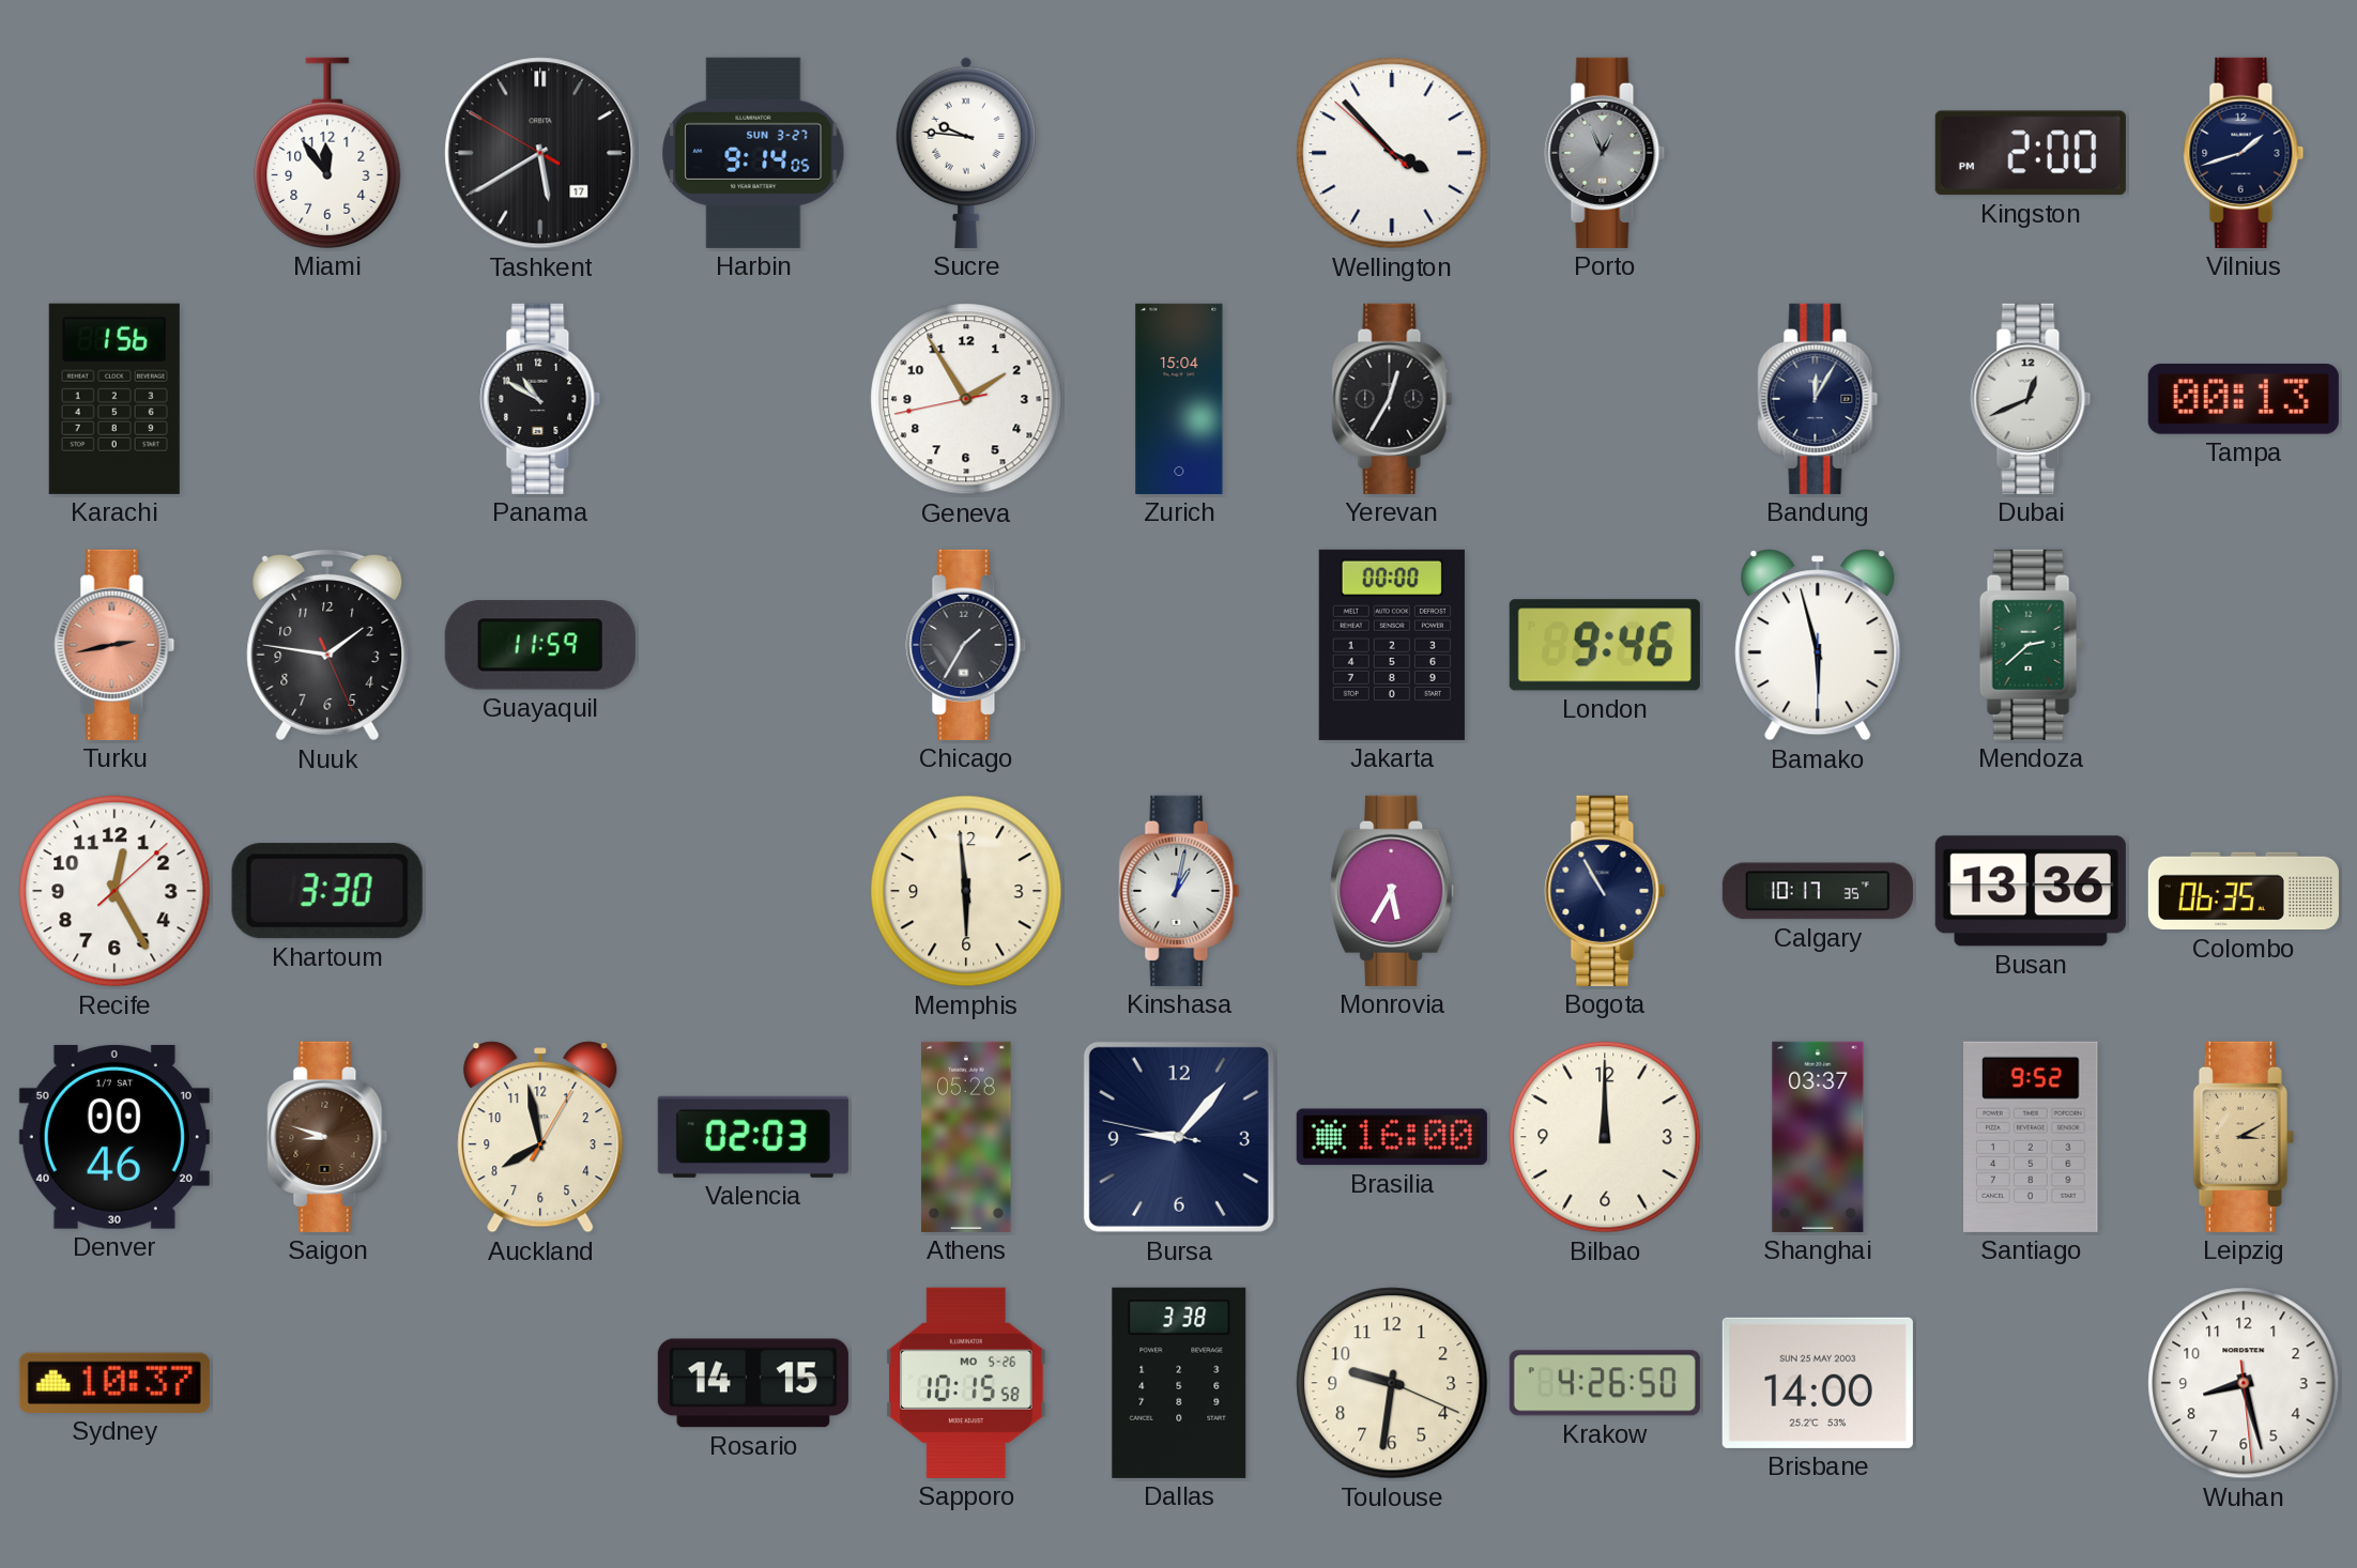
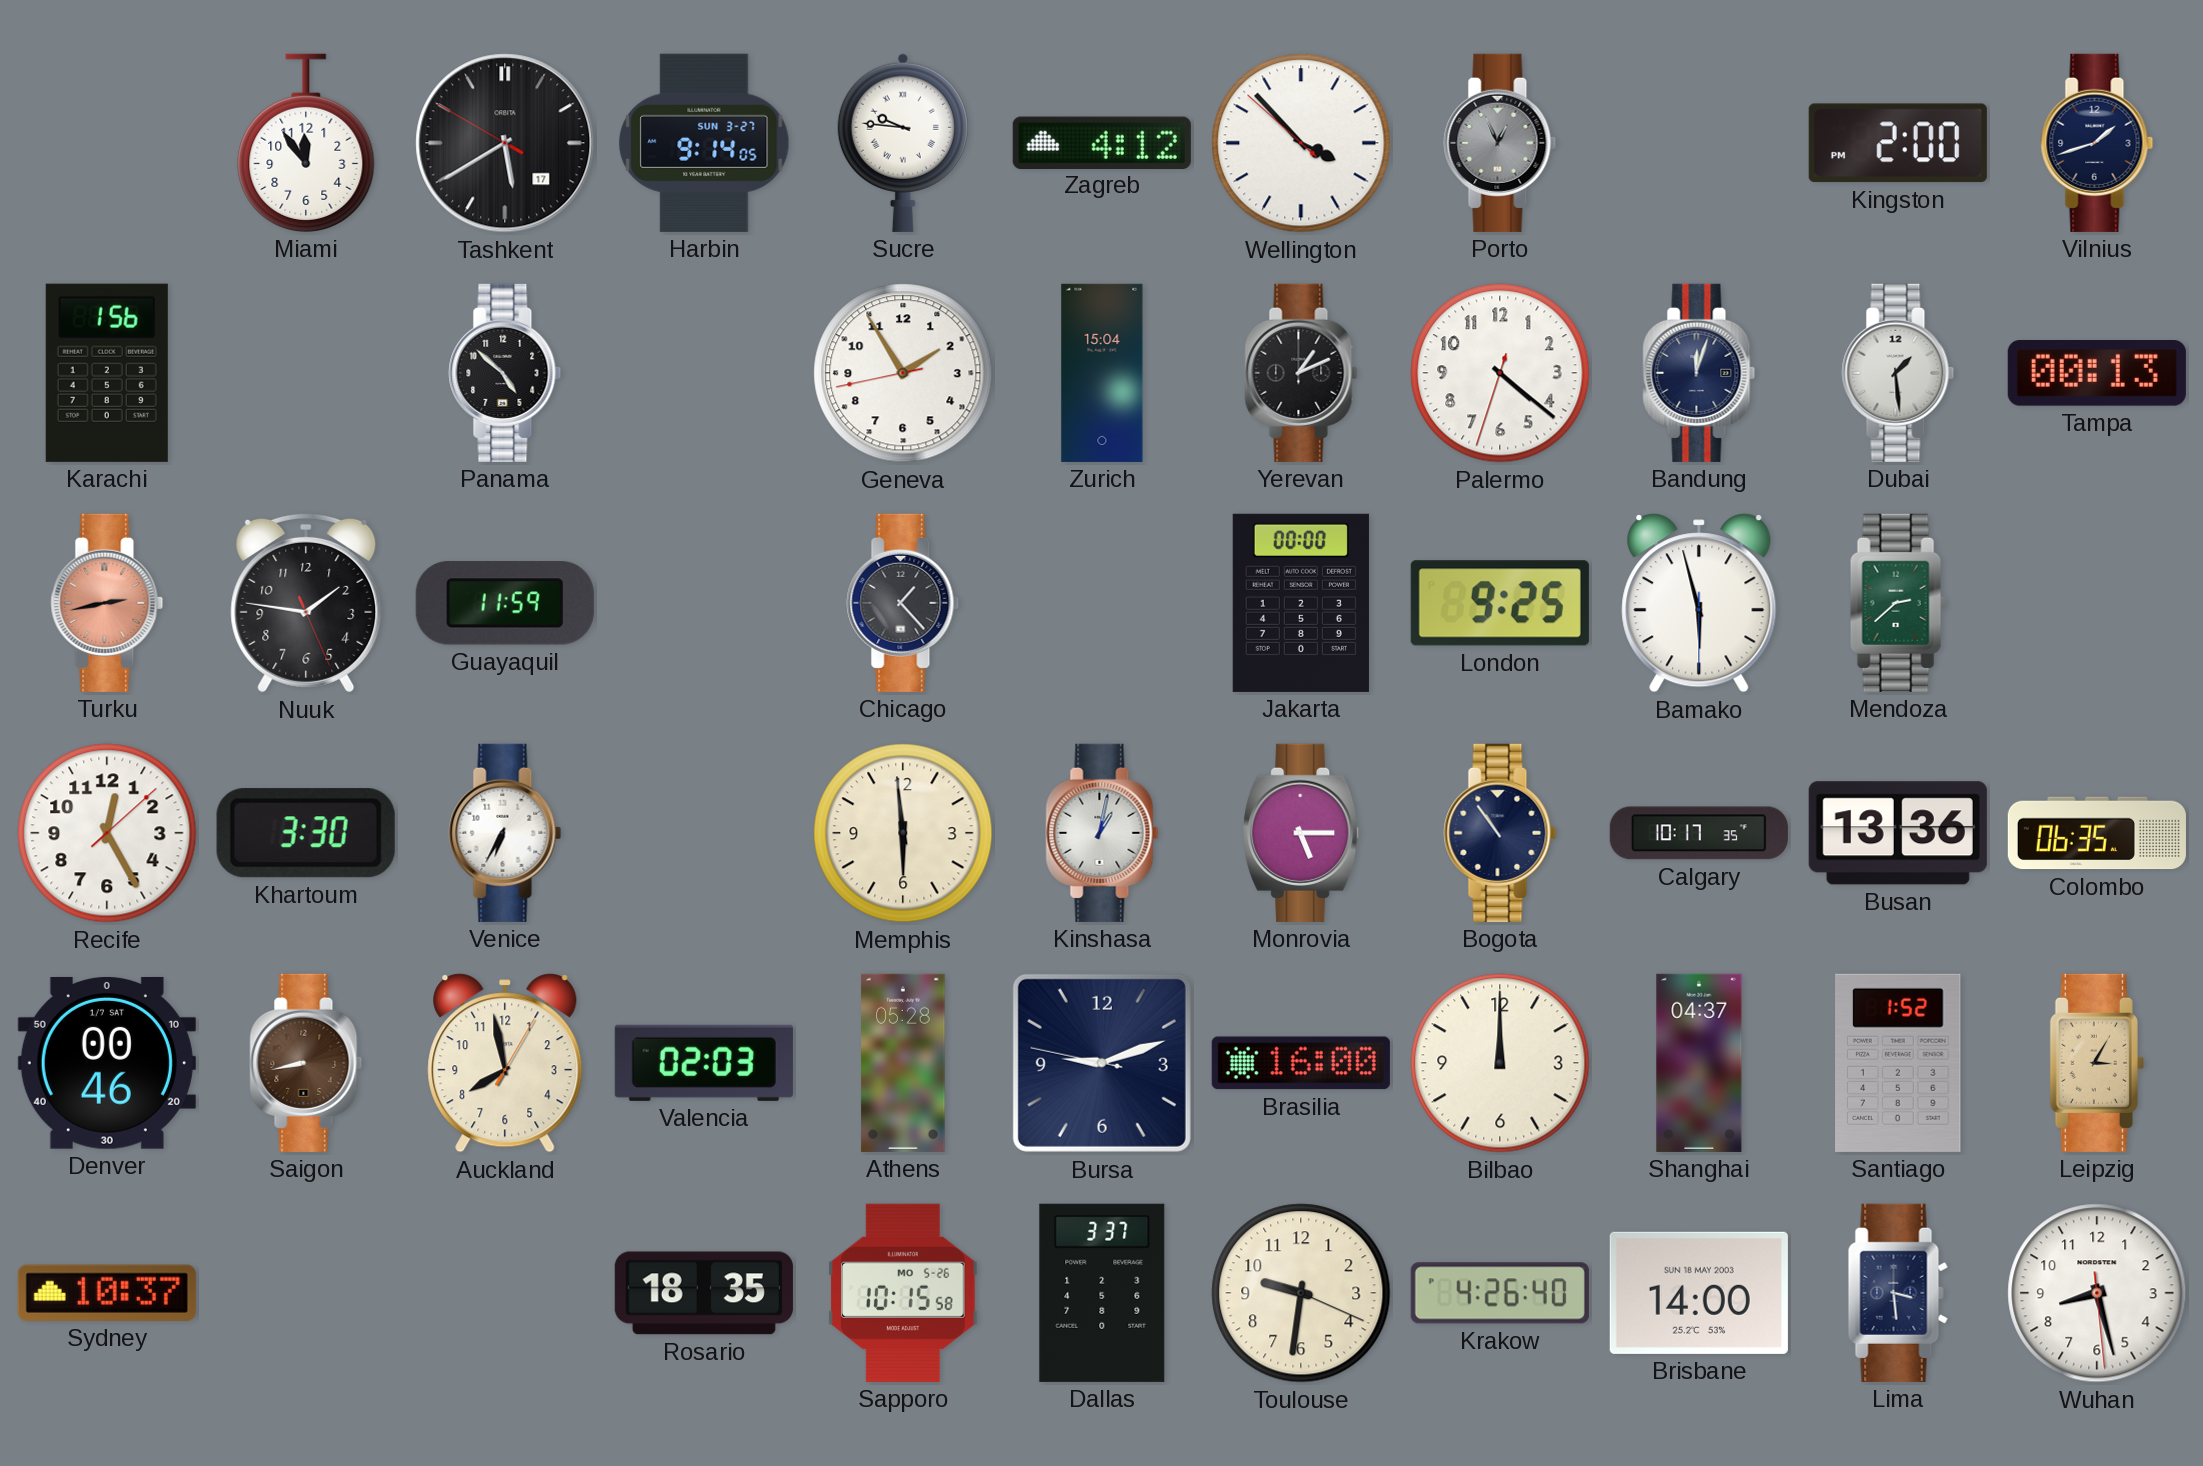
Zagreb: none -> 4:12 (1102, 142)
Panama: 10:50 -> 4:52 (505, 373)
Yerevan: 12:35 -> 1:11 (1301, 373)
Palermo: none -> 4:21 (1500, 373)
Bandung: 12:05 -> 12:03 (1699, 373)
Dubai: 12:41 -> 1:29 (1898, 373)
Chicago: 1:35 -> 1:23 (903, 603)
London: 9:46 -> 9:25 (1500, 603)
Venice: none -> 6:35 (505, 833)
Monrovia: 5:35 -> 5:15 (1301, 833)
Bogota: 10:55 -> 10:54 (1500, 833)
Saigon: 8:48 -> 8:43 (306, 1063)
Bursa: 9:06 -> 9:11 (1102, 1063)
Shanghai: 03:37 -> 04:37 (1699, 1063)
Santiago: 9:52 -> 1:52 (1898, 1063)
Leipzig: 3:10 -> 3:05 (2097, 1063)
Rosario: 14:15 -> 18:35 (704, 1293)
Dallas: 3:38 -> 3:37 (1102, 1293)
Krakow: 4:26:50 -> 4:26:40 (1500, 1293)
Brisbane date: SUN 25 MAY 2003 -> SUN 18 MAY 2003 (1699, 1293)
Lima: none -> 3:29 (1898, 1293)
